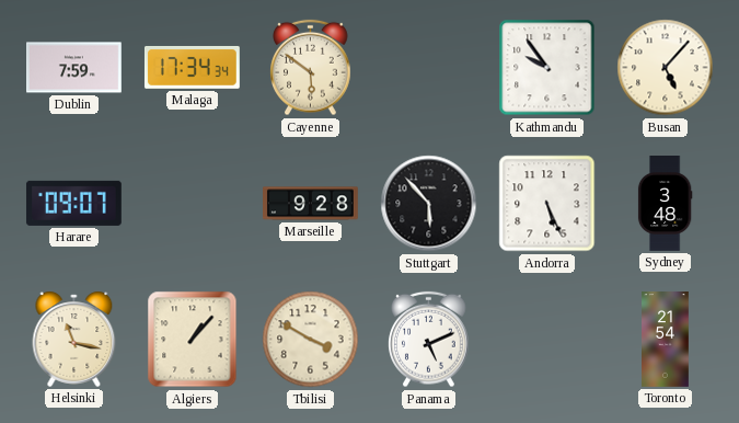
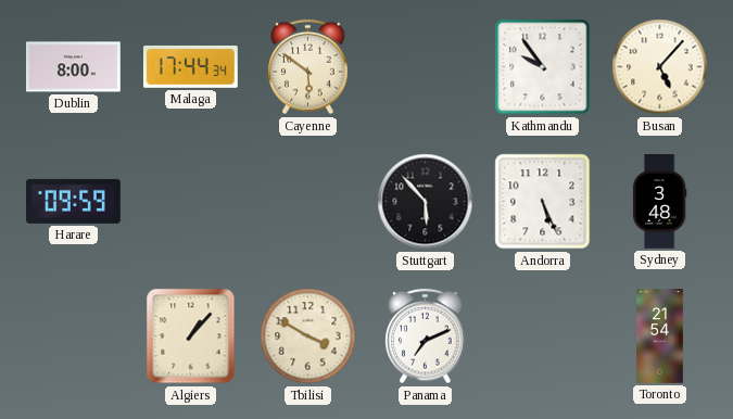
Dublin: 7:59 -> 8:00 (74, 67)
Malaga: 17:34 -> 17:44 (190, 66)
Harare: 09:07 -> 09:59 (73, 201)
Marseille: 9:28 -> none (311, 204)
Helsinki: 11:17 -> none (74, 339)
Panama: 5:11 -> 7:11 (426, 337)
